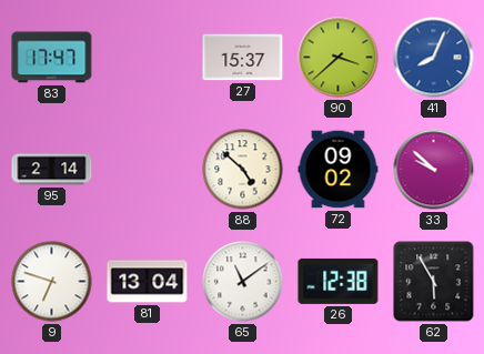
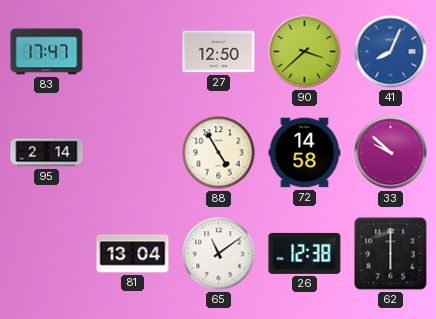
27: 15:37 -> 12:50 (219, 52)
88: 4:52 -> 4:55 (219, 153)
72: 09:02 -> 14:58 (305, 153)
9: 6:48 -> none (52, 282)
62: 5:55 -> 6:00 (391, 254)
